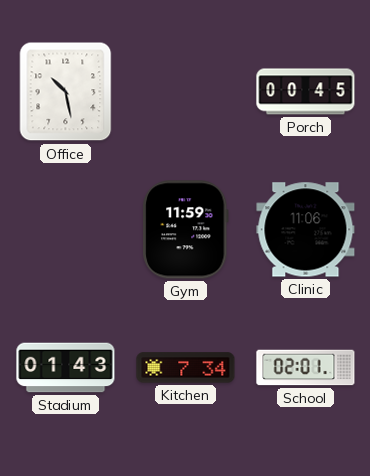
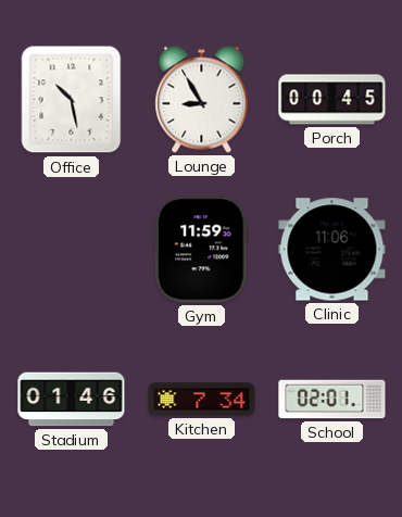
Lounge: none -> 8:55 (202, 100)
Stadium: 01:43 -> 01:46 (72, 400)
